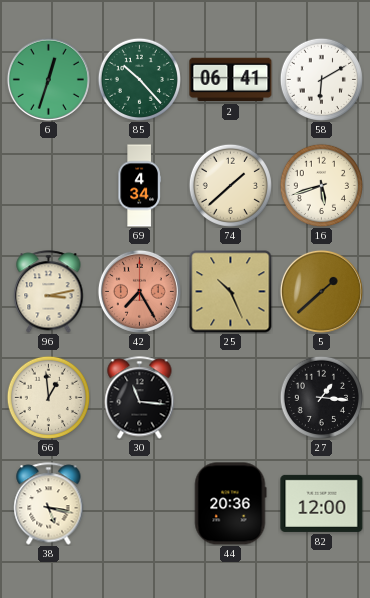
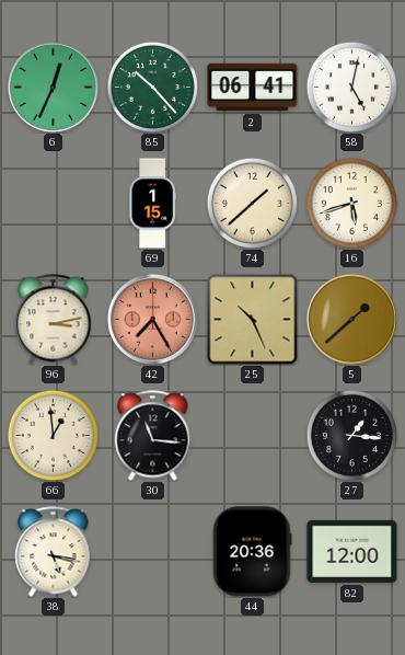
6: 12:33 -> 12:34 (53, 87)
58: 6:10 -> 5:02 (351, 87)
69: 4:34 -> 1:15 (152, 204)
